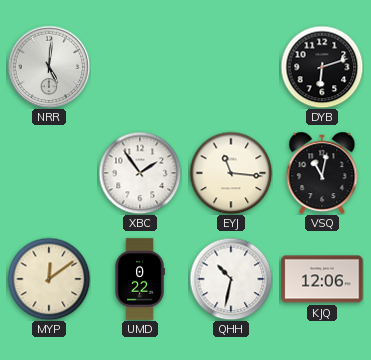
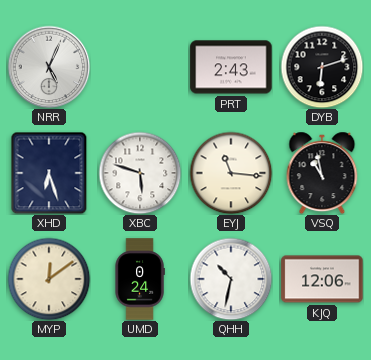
NRR: 5:01 -> 5:04 (49, 67)
PRT: none -> 2:43 (231, 67)
XHD: none -> 6:27 (49, 173)
XBC: 1:54 -> 5:48 (140, 173)
VSQ: 11:02 -> 10:58 (322, 173)
UMD: 0:22 -> 0:24 (140, 279)
